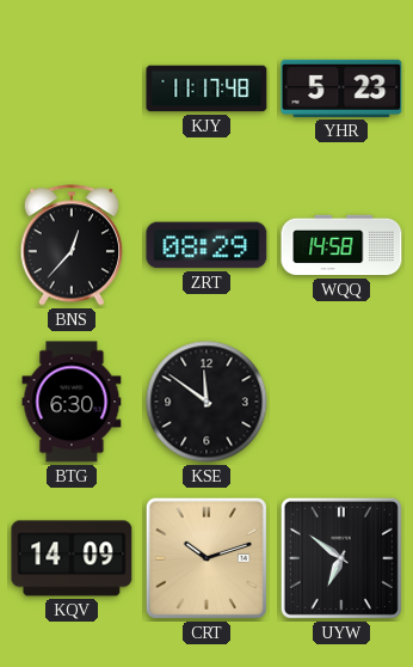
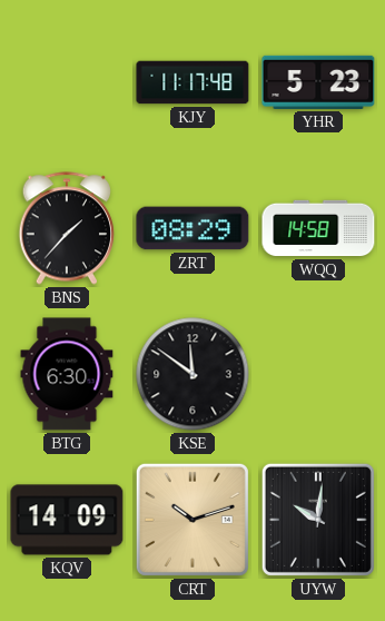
BNS: 12:37 -> 1:37 (67, 228)
UYW: 6:51 -> 10:01 (318, 520)
